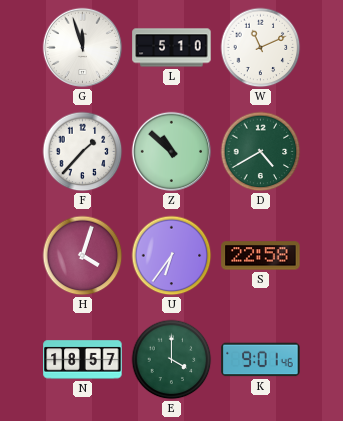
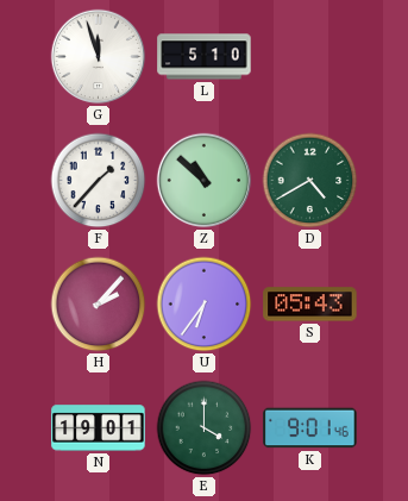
W: 11:11 -> none (261, 48)
H: 4:03 -> 2:07 (99, 305)
S: 22:58 -> 05:43 (310, 305)
N: 18:57 -> 19:01 (99, 428)
